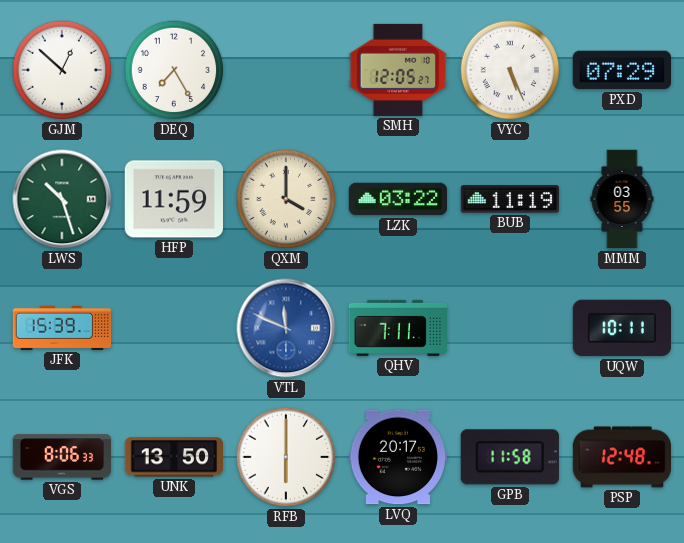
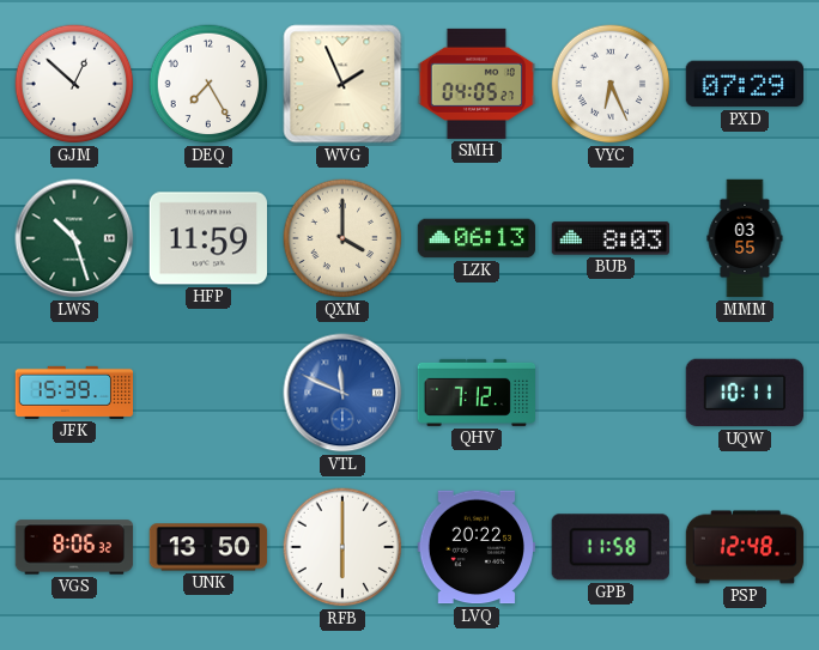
WVG: none -> 1:56 (342, 84)
SMH: 12:05 -> 04:05 (477, 84)
VYC: 5:26 -> 6:26 (611, 84)
LZK: 03:22 -> 06:13 (477, 238)
BUB: 11:19 -> 8:03 (611, 238)
QHV: 7:11 -> 7:12 (477, 393)
VGS: 8:06:33 -> 8:06:32 (74, 547)
LVQ: 20:17 -> 20:22 (475, 547)
